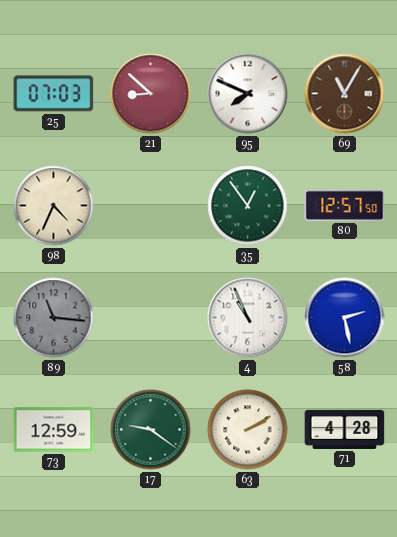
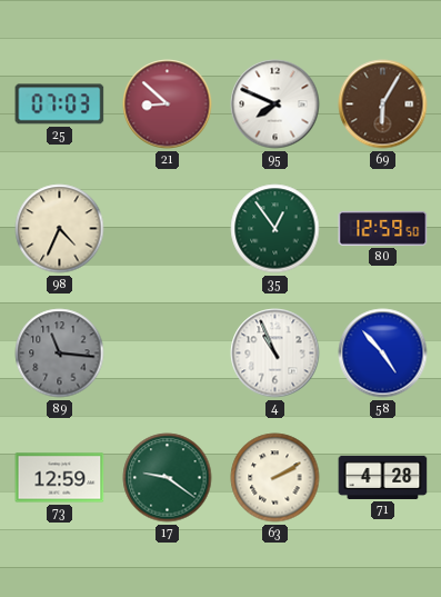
69: 11:05 -> 6:05 (383, 105)
80: 12:57 -> 12:59 (383, 228)
58: 2:28 -> 4:53 (383, 354)
